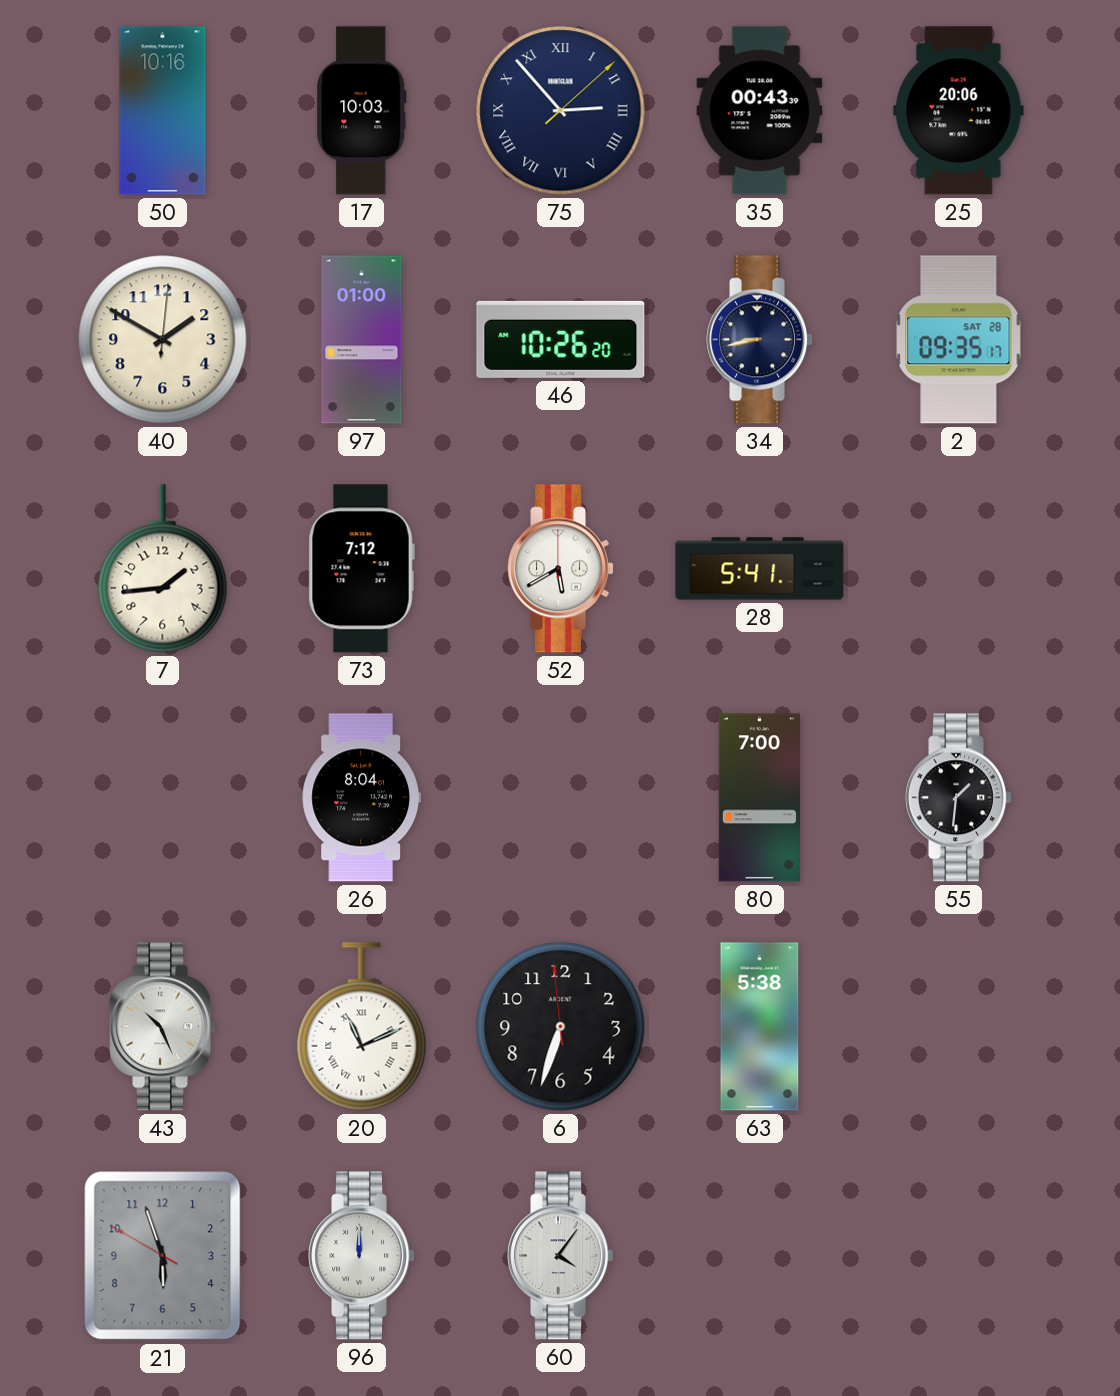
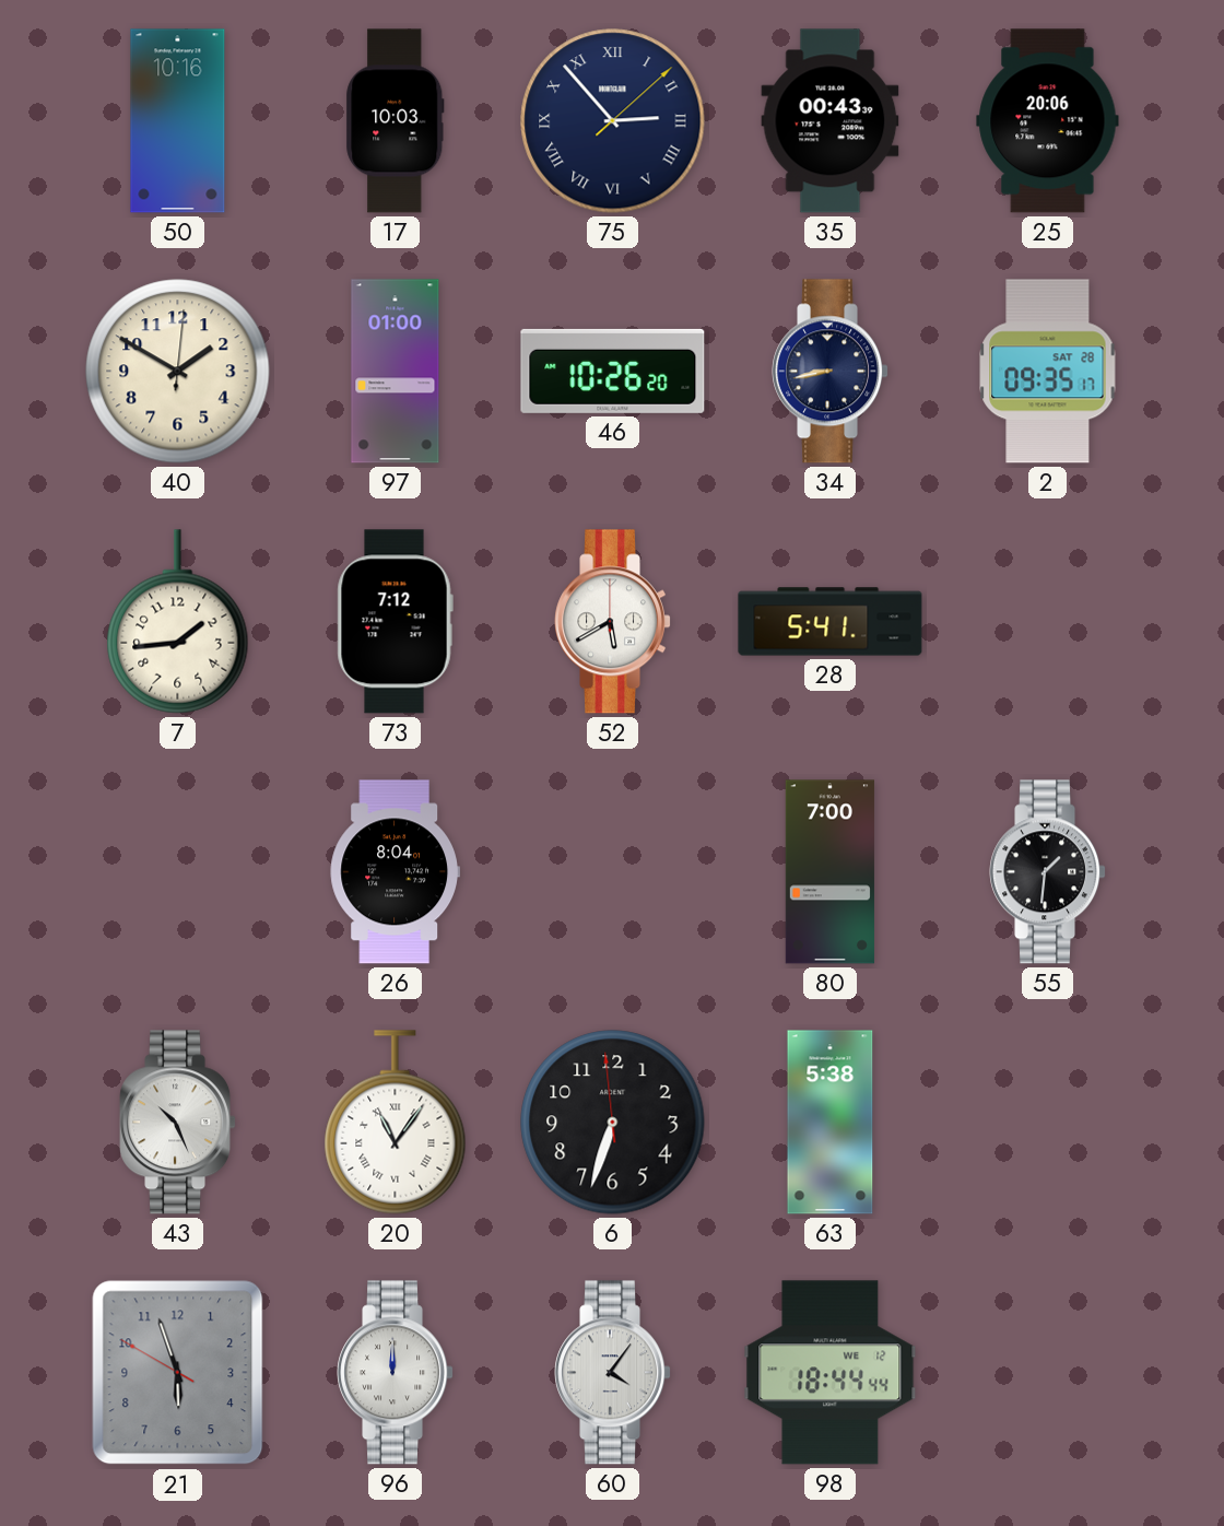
20: 11:11 -> 11:06 (396, 1123)
98: none -> 18:44 (831, 1373)
